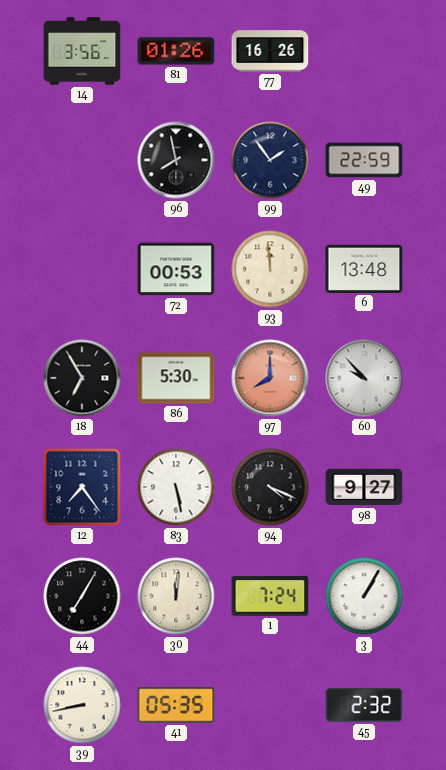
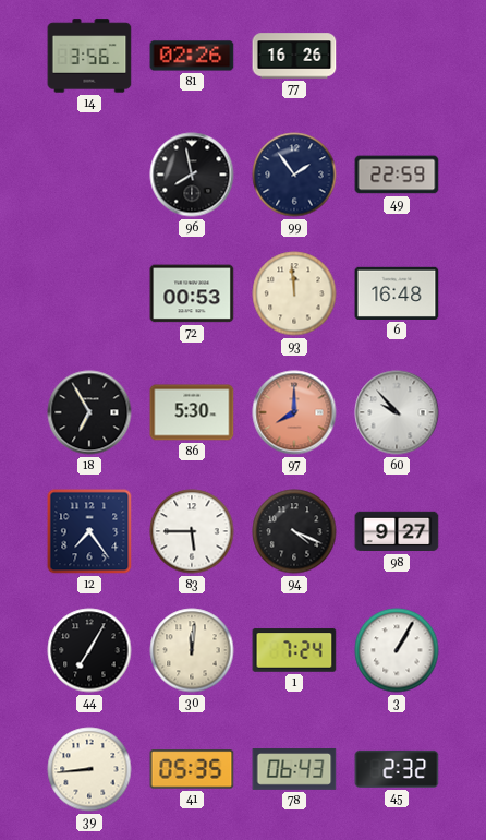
81: 01:26 -> 02:26 (192, 56)
6: 13:48 -> 16:48 (397, 293)
83: 5:28 -> 5:45 (192, 531)
39: 8:43 -> 8:44 (89, 769)
78: none -> 06:43 (294, 770)
